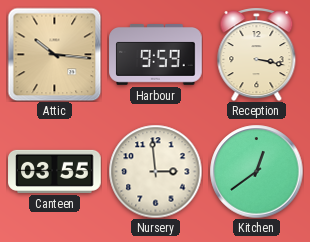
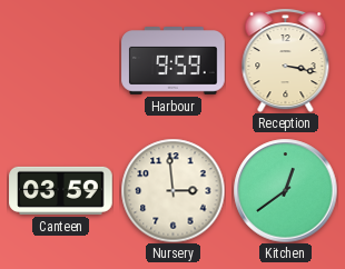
Attic: 10:16 -> none (54, 54)
Canteen: 03:55 -> 03:59 (61, 190)
